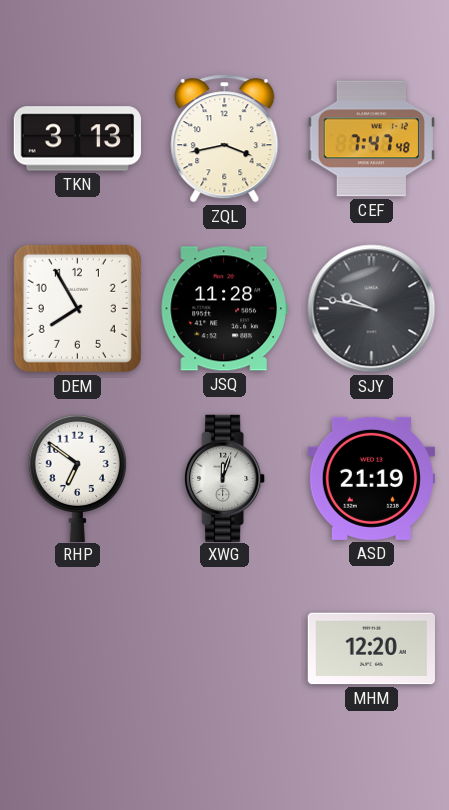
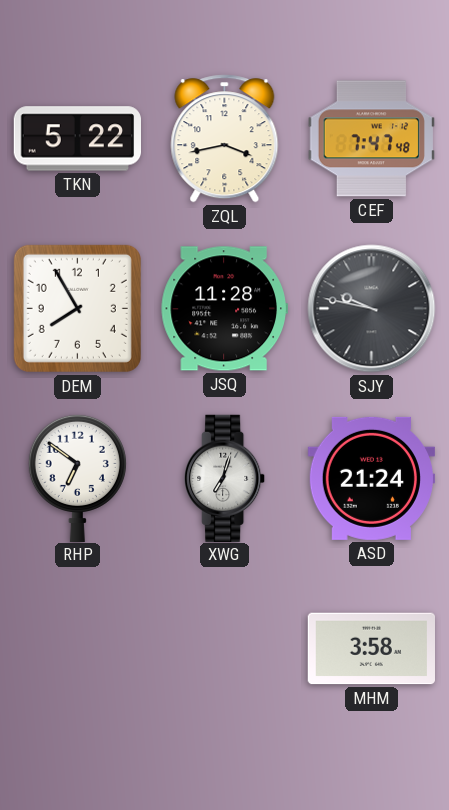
TKN: 3:13 -> 5:22 (77, 139)
XWG: 12:03 -> 7:03 (225, 478)
ASD: 21:19 -> 21:24 (371, 478)
MHM: 12:20 -> 3:58 (371, 649)
